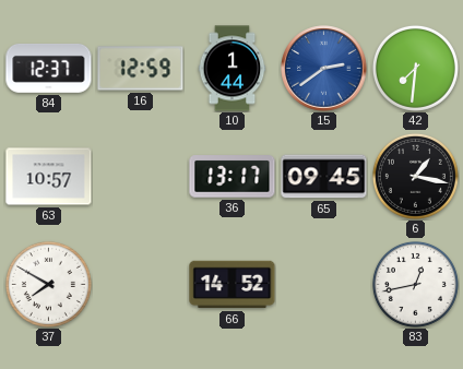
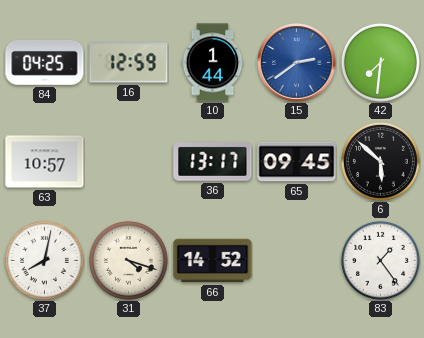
84: 12:37 -> 04:25 (45, 62)
6: 1:17 -> 5:52 (380, 161)
37: 7:50 -> 8:02 (44, 260)
31: none -> 4:18 (128, 260)
83: 12:43 -> 1:24 (380, 260)
